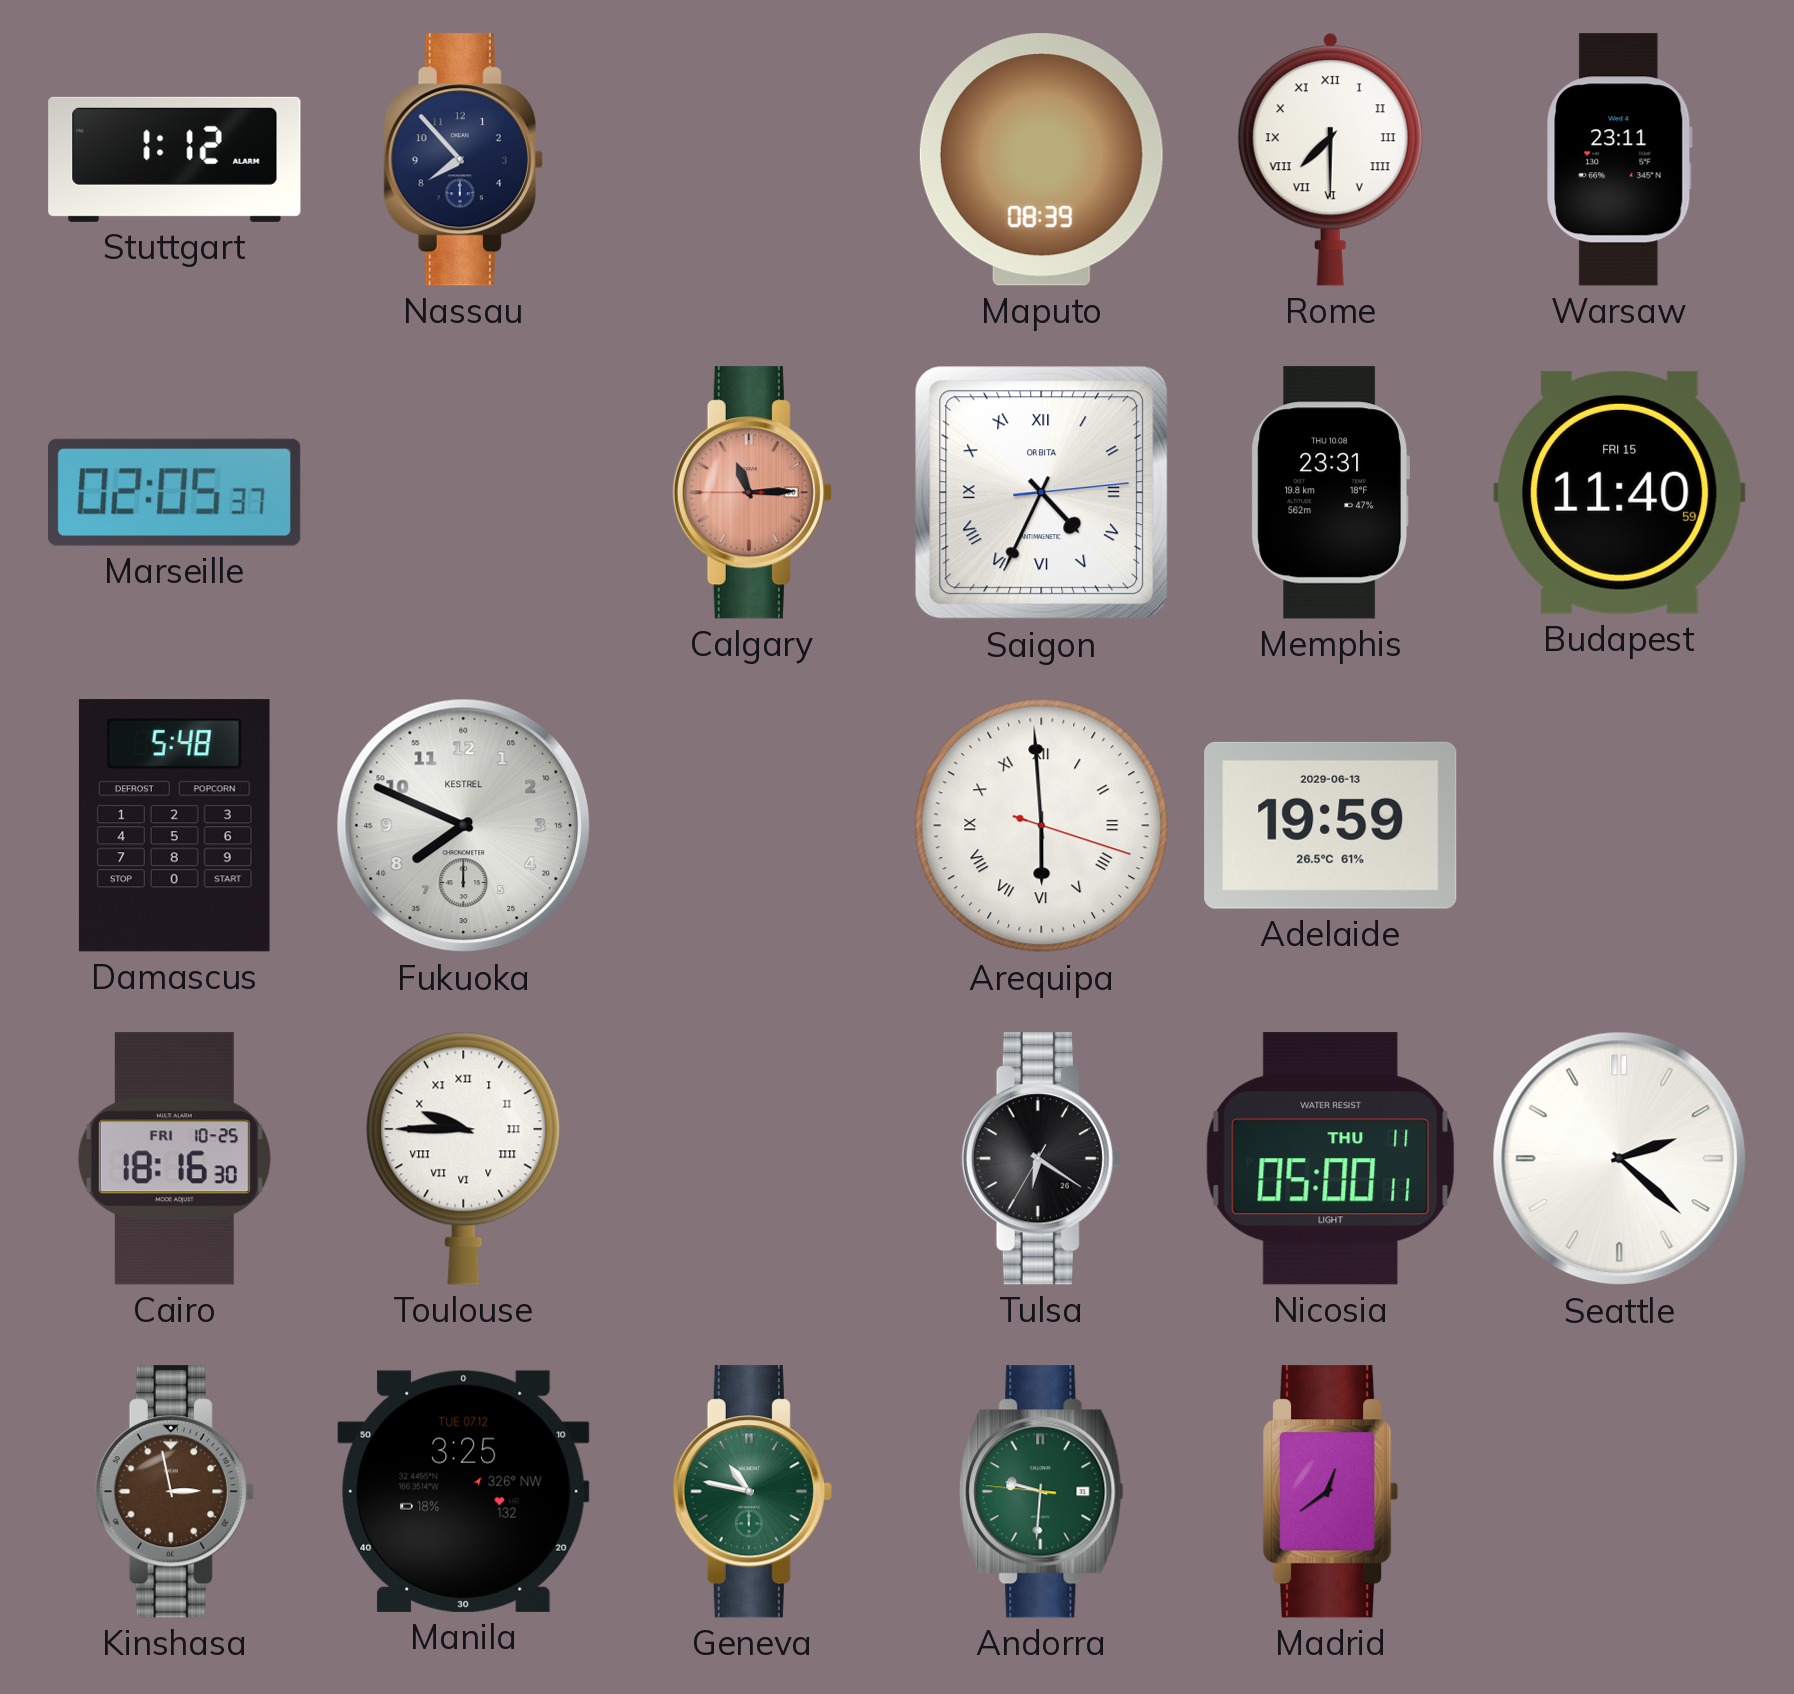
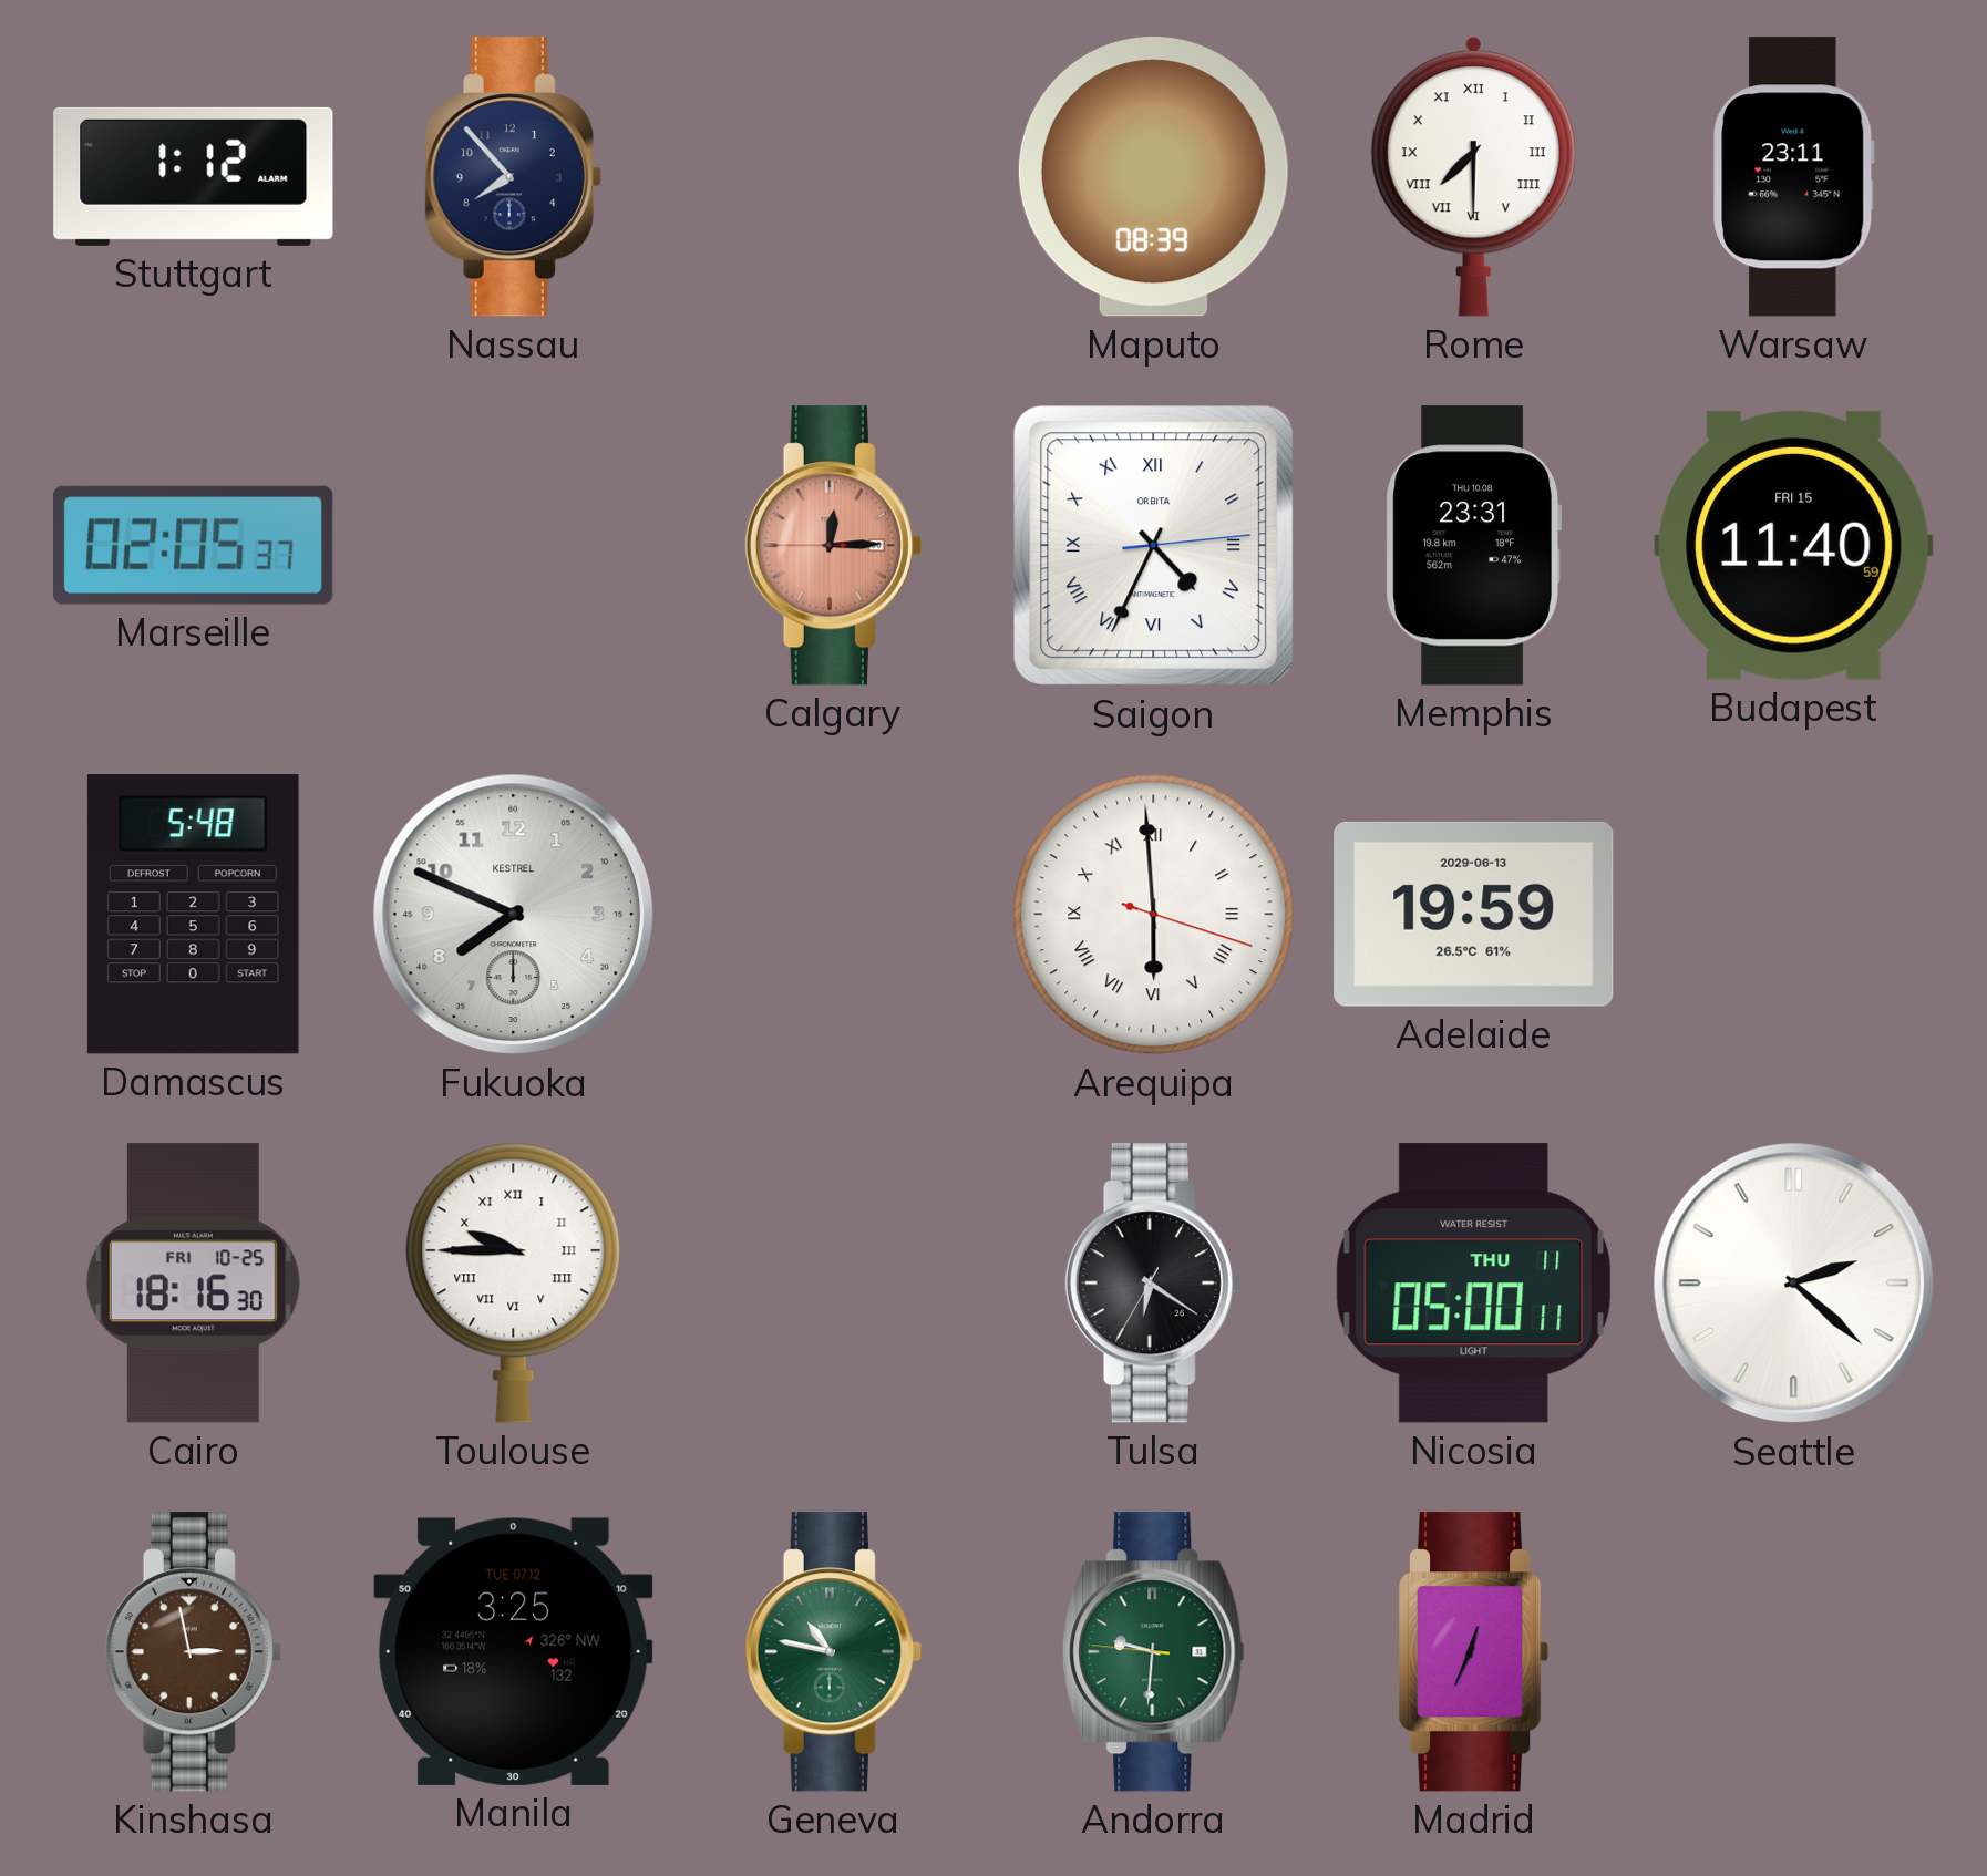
Calgary: 11:14 -> 12:14 (833, 546)
Madrid: 12:39 -> 12:34 (1474, 1652)
